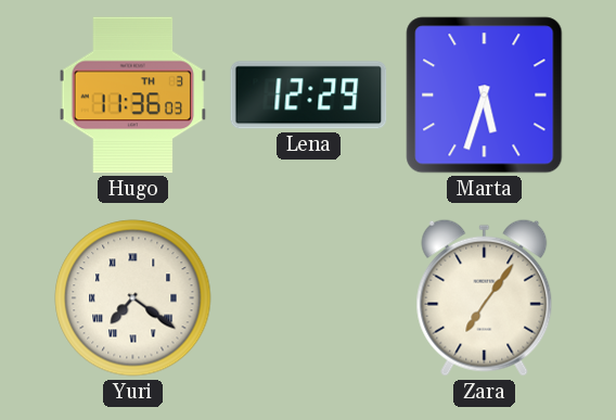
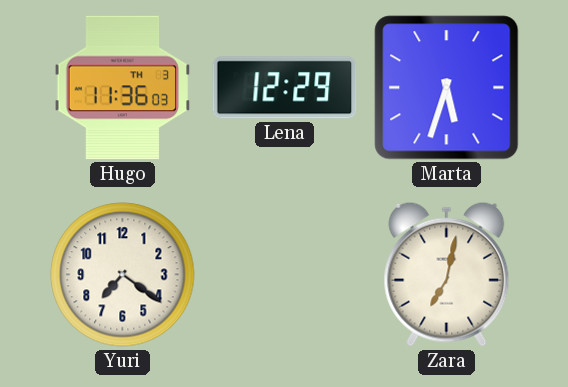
Yuri numerals: Roman -> Arabic (123, 275)
Zara: 7:06 -> 7:02 (447, 274)
